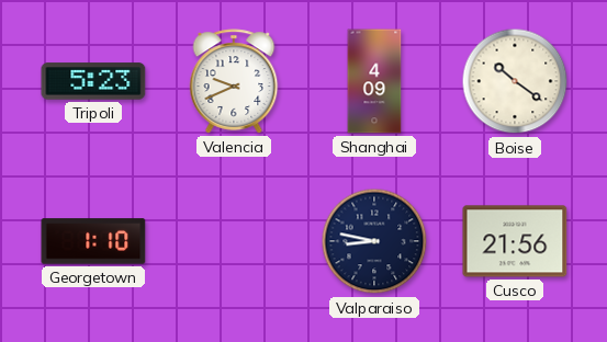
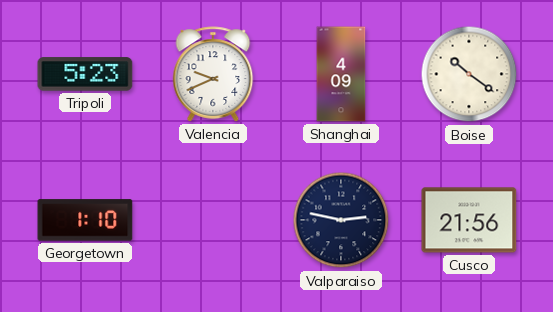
Valparaiso: 8:47 -> 2:47 (341, 220)
